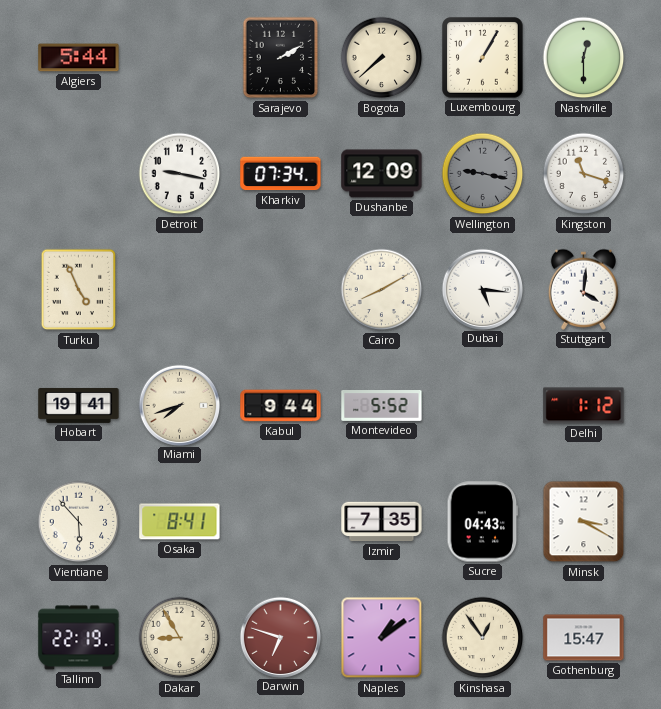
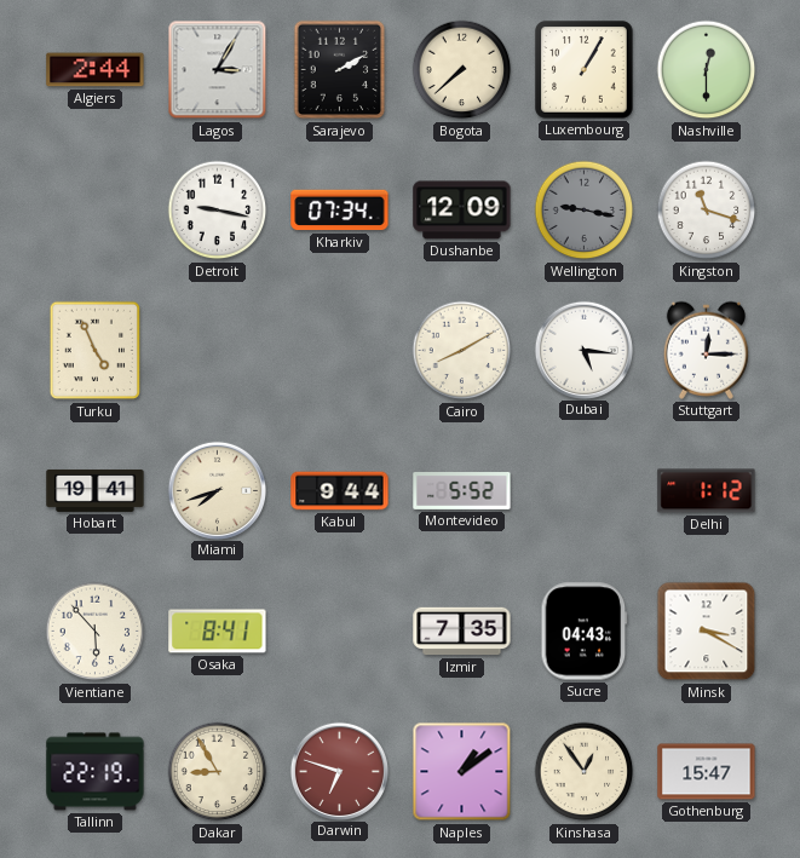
Algiers: 5:44 -> 2:44 (96, 70)
Lagos: none -> 3:05 (218, 70)
Stuttgart: 4:01 -> 12:15 (706, 350)
